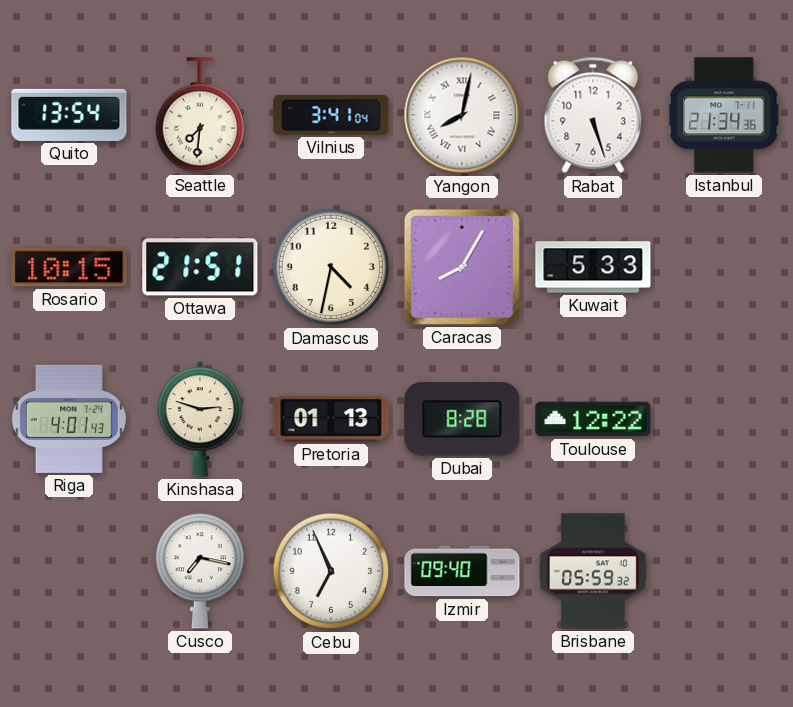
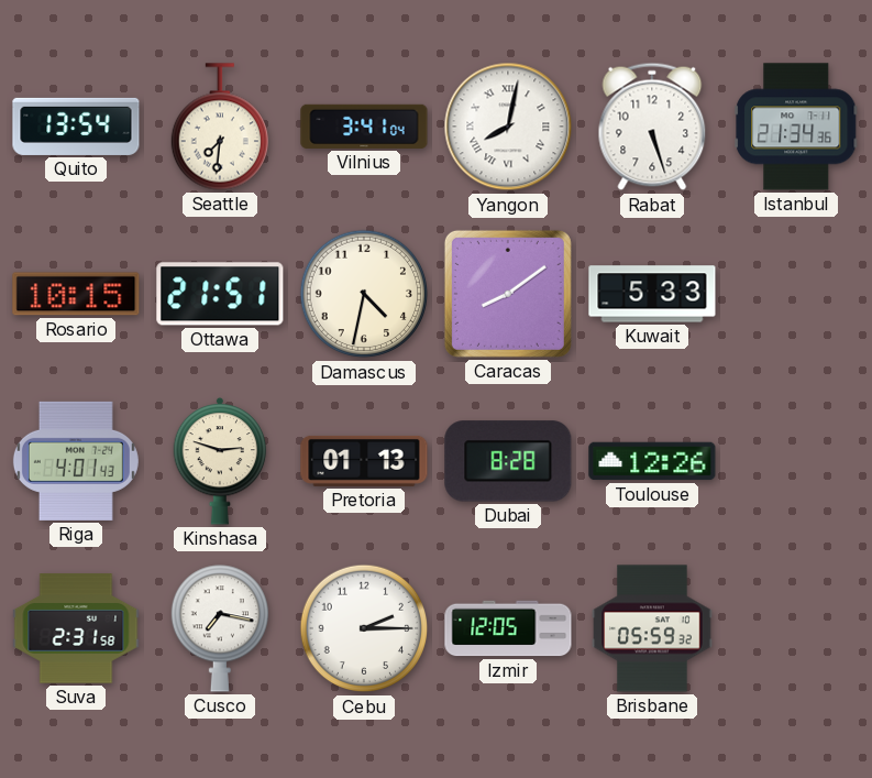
Caracas: 8:05 -> 8:09 (508, 294)
Toulouse: 12:22 -> 12:26 (652, 461)
Suva: none -> 2:31 (76, 628)
Cebu: 6:56 -> 2:15 (364, 628)
Izmir: 09:40 -> 12:05 (508, 628)
